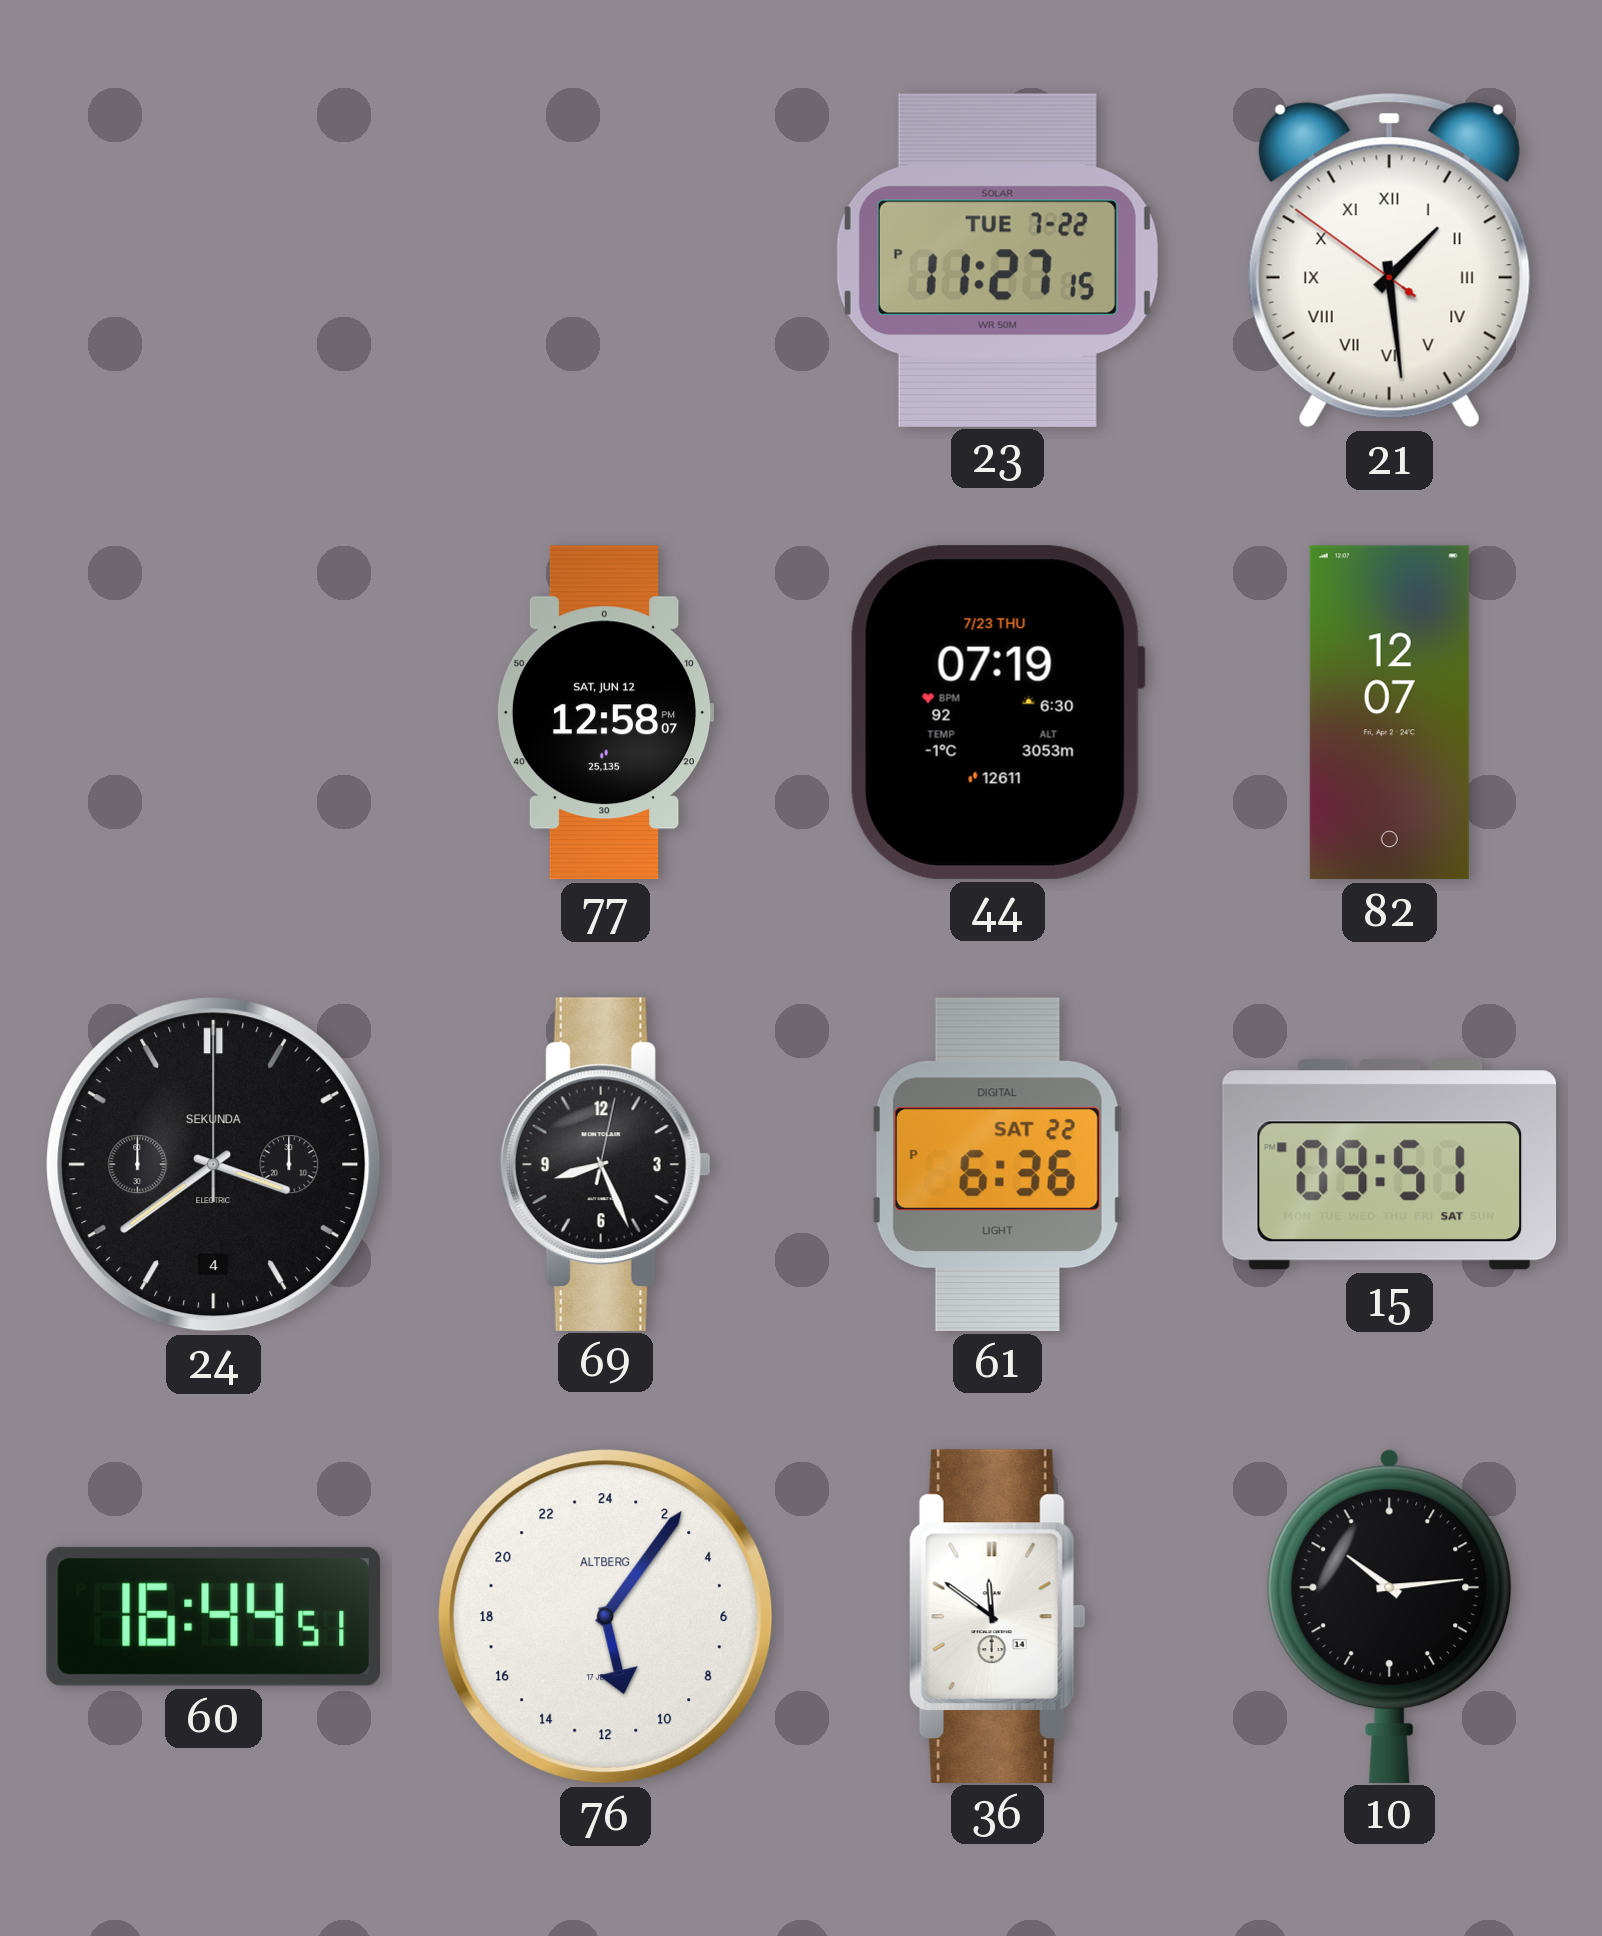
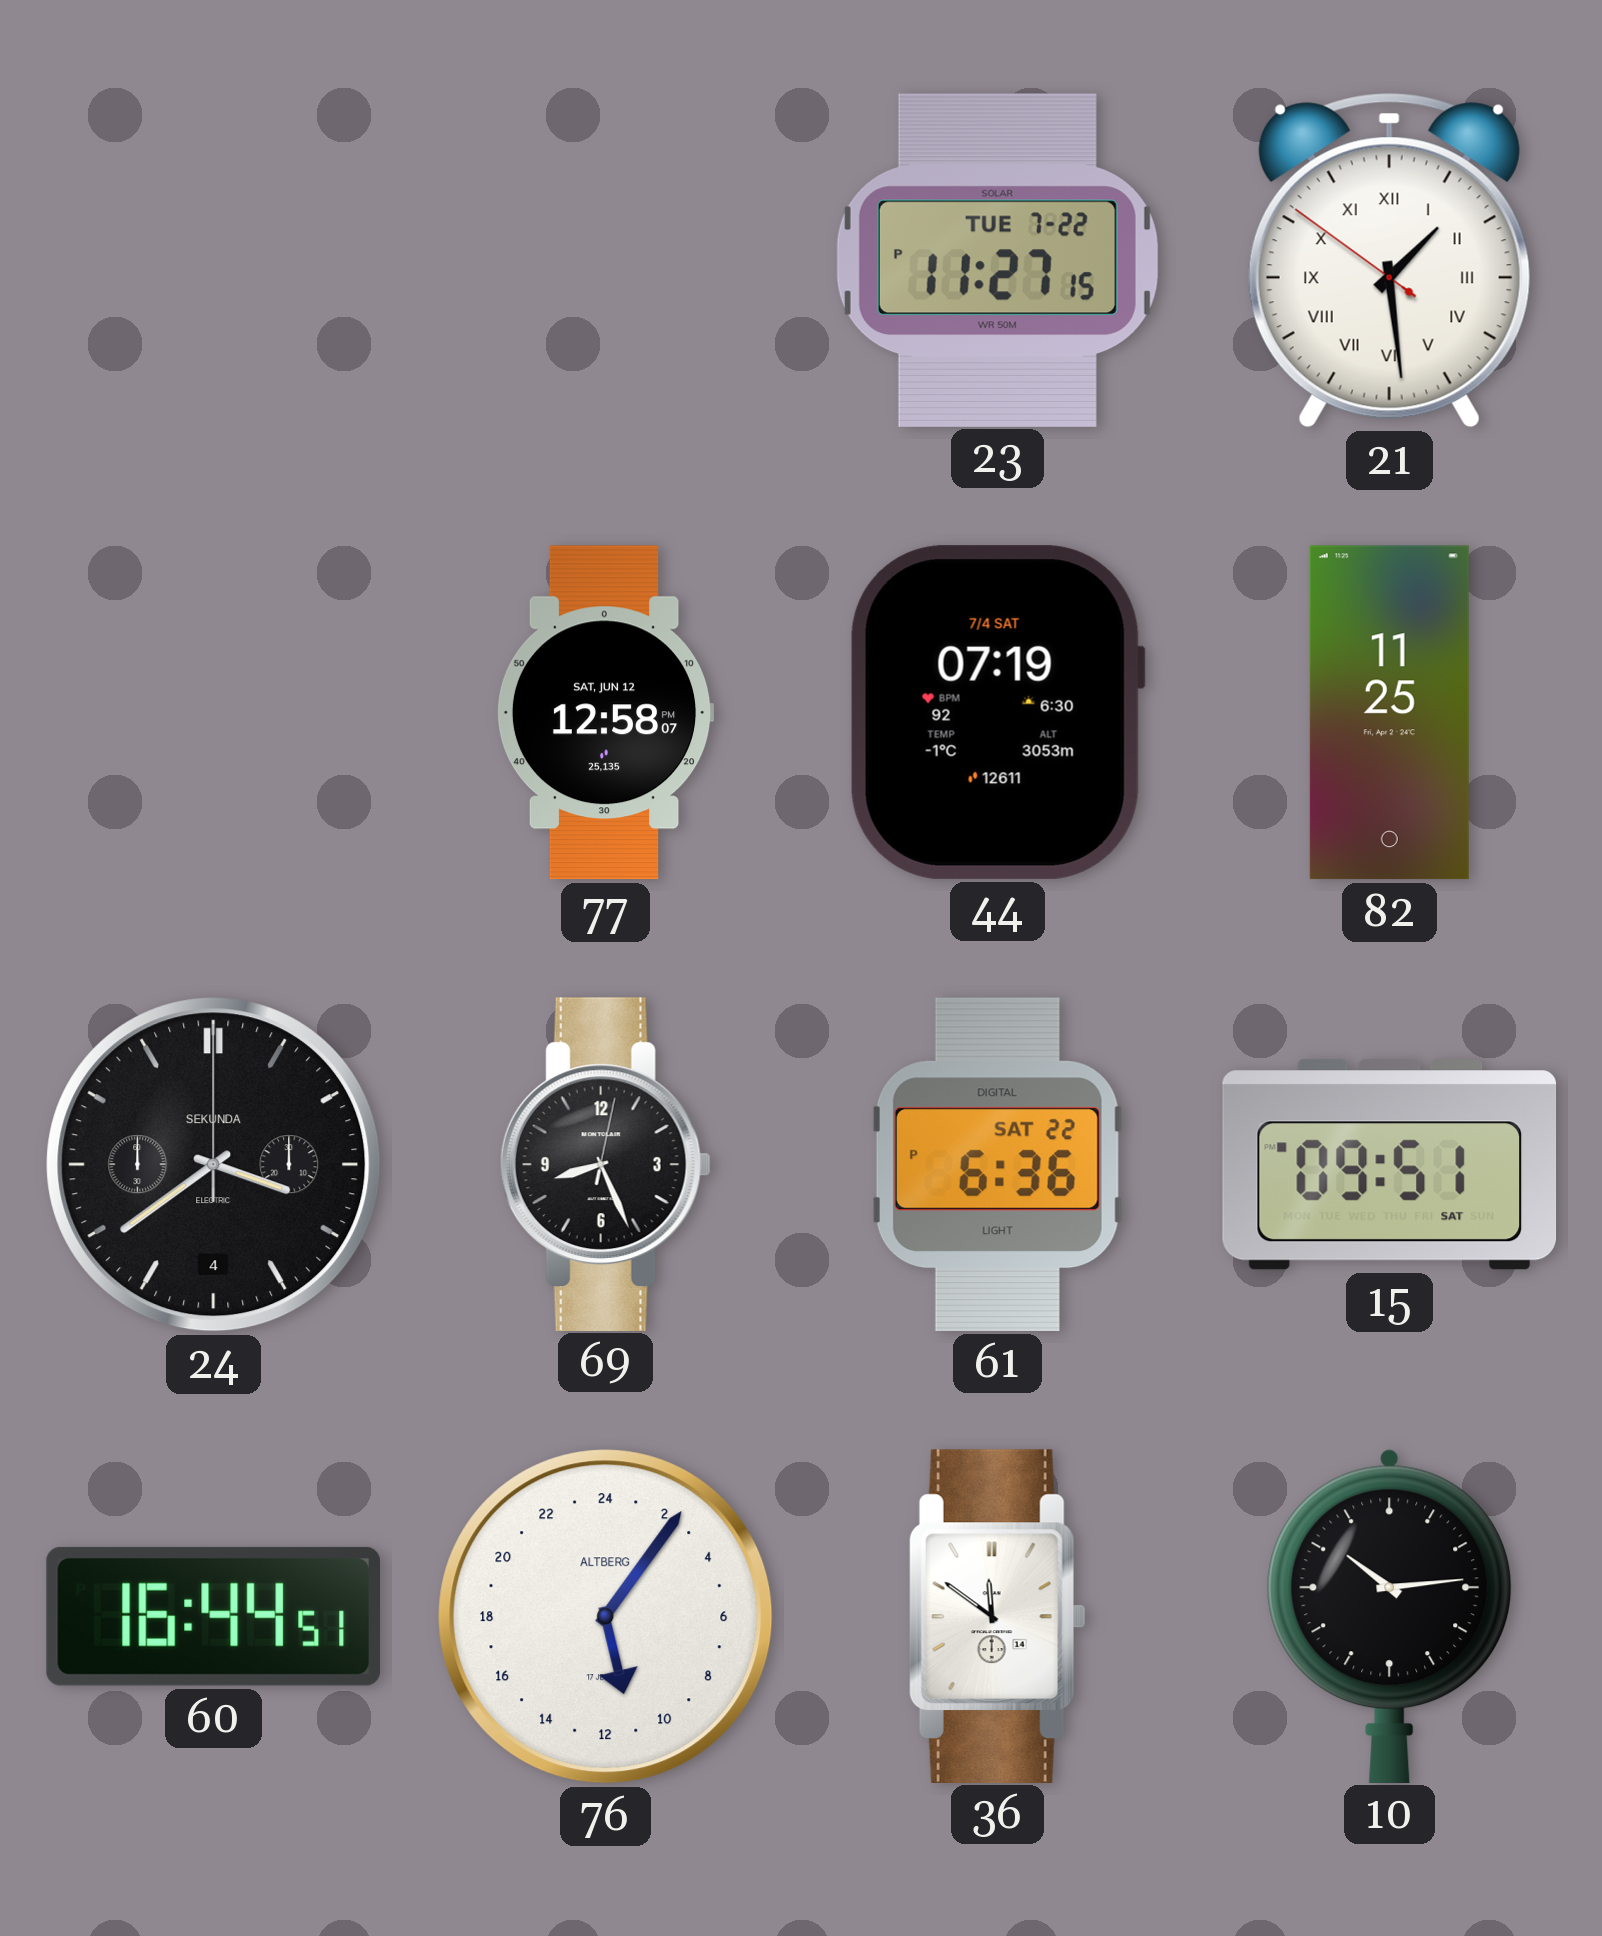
44 date: 7/23 THU -> 7/4 SAT (997, 712)
82: 12:07 -> 11:25 (1389, 713)
